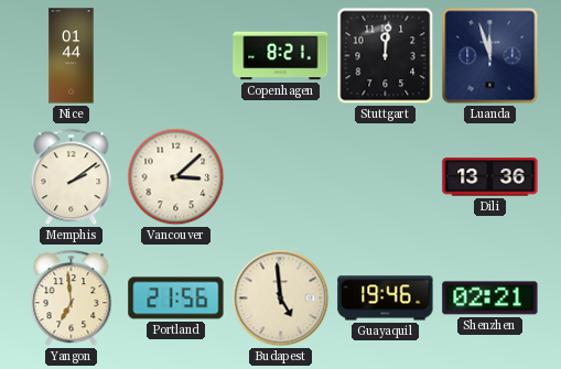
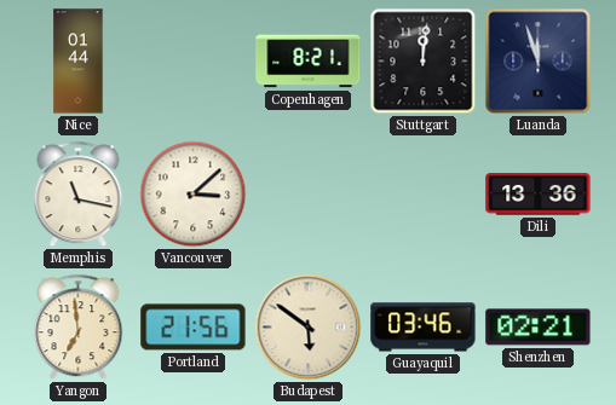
Memphis: 2:09 -> 11:17 (79, 195)
Budapest: 4:59 -> 5:51 (309, 328)
Guayaquil: 19:46 -> 03:46 (424, 328)
